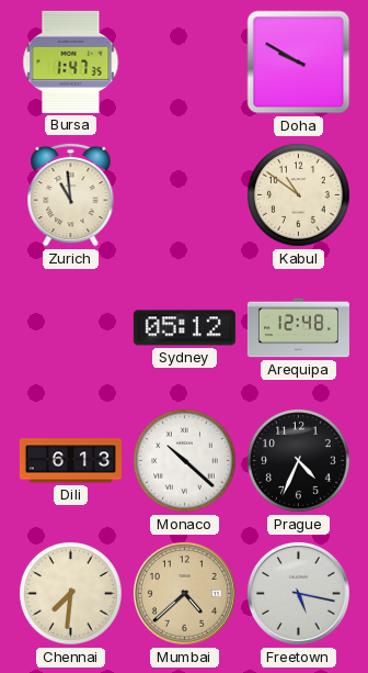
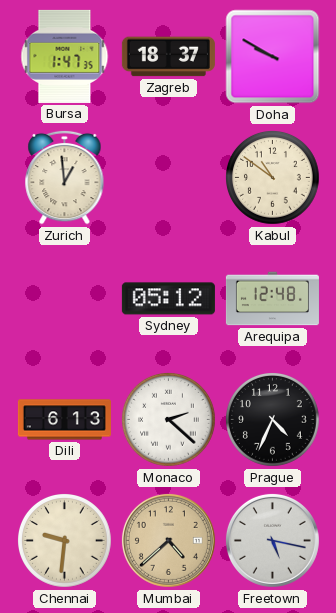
Zagreb: none -> 18:37 (168, 57)
Zurich: 10:59 -> 12:59 (65, 177)
Monaco: 10:22 -> 2:22 (169, 420)
Chennai: 7:31 -> 9:31 (65, 541)
